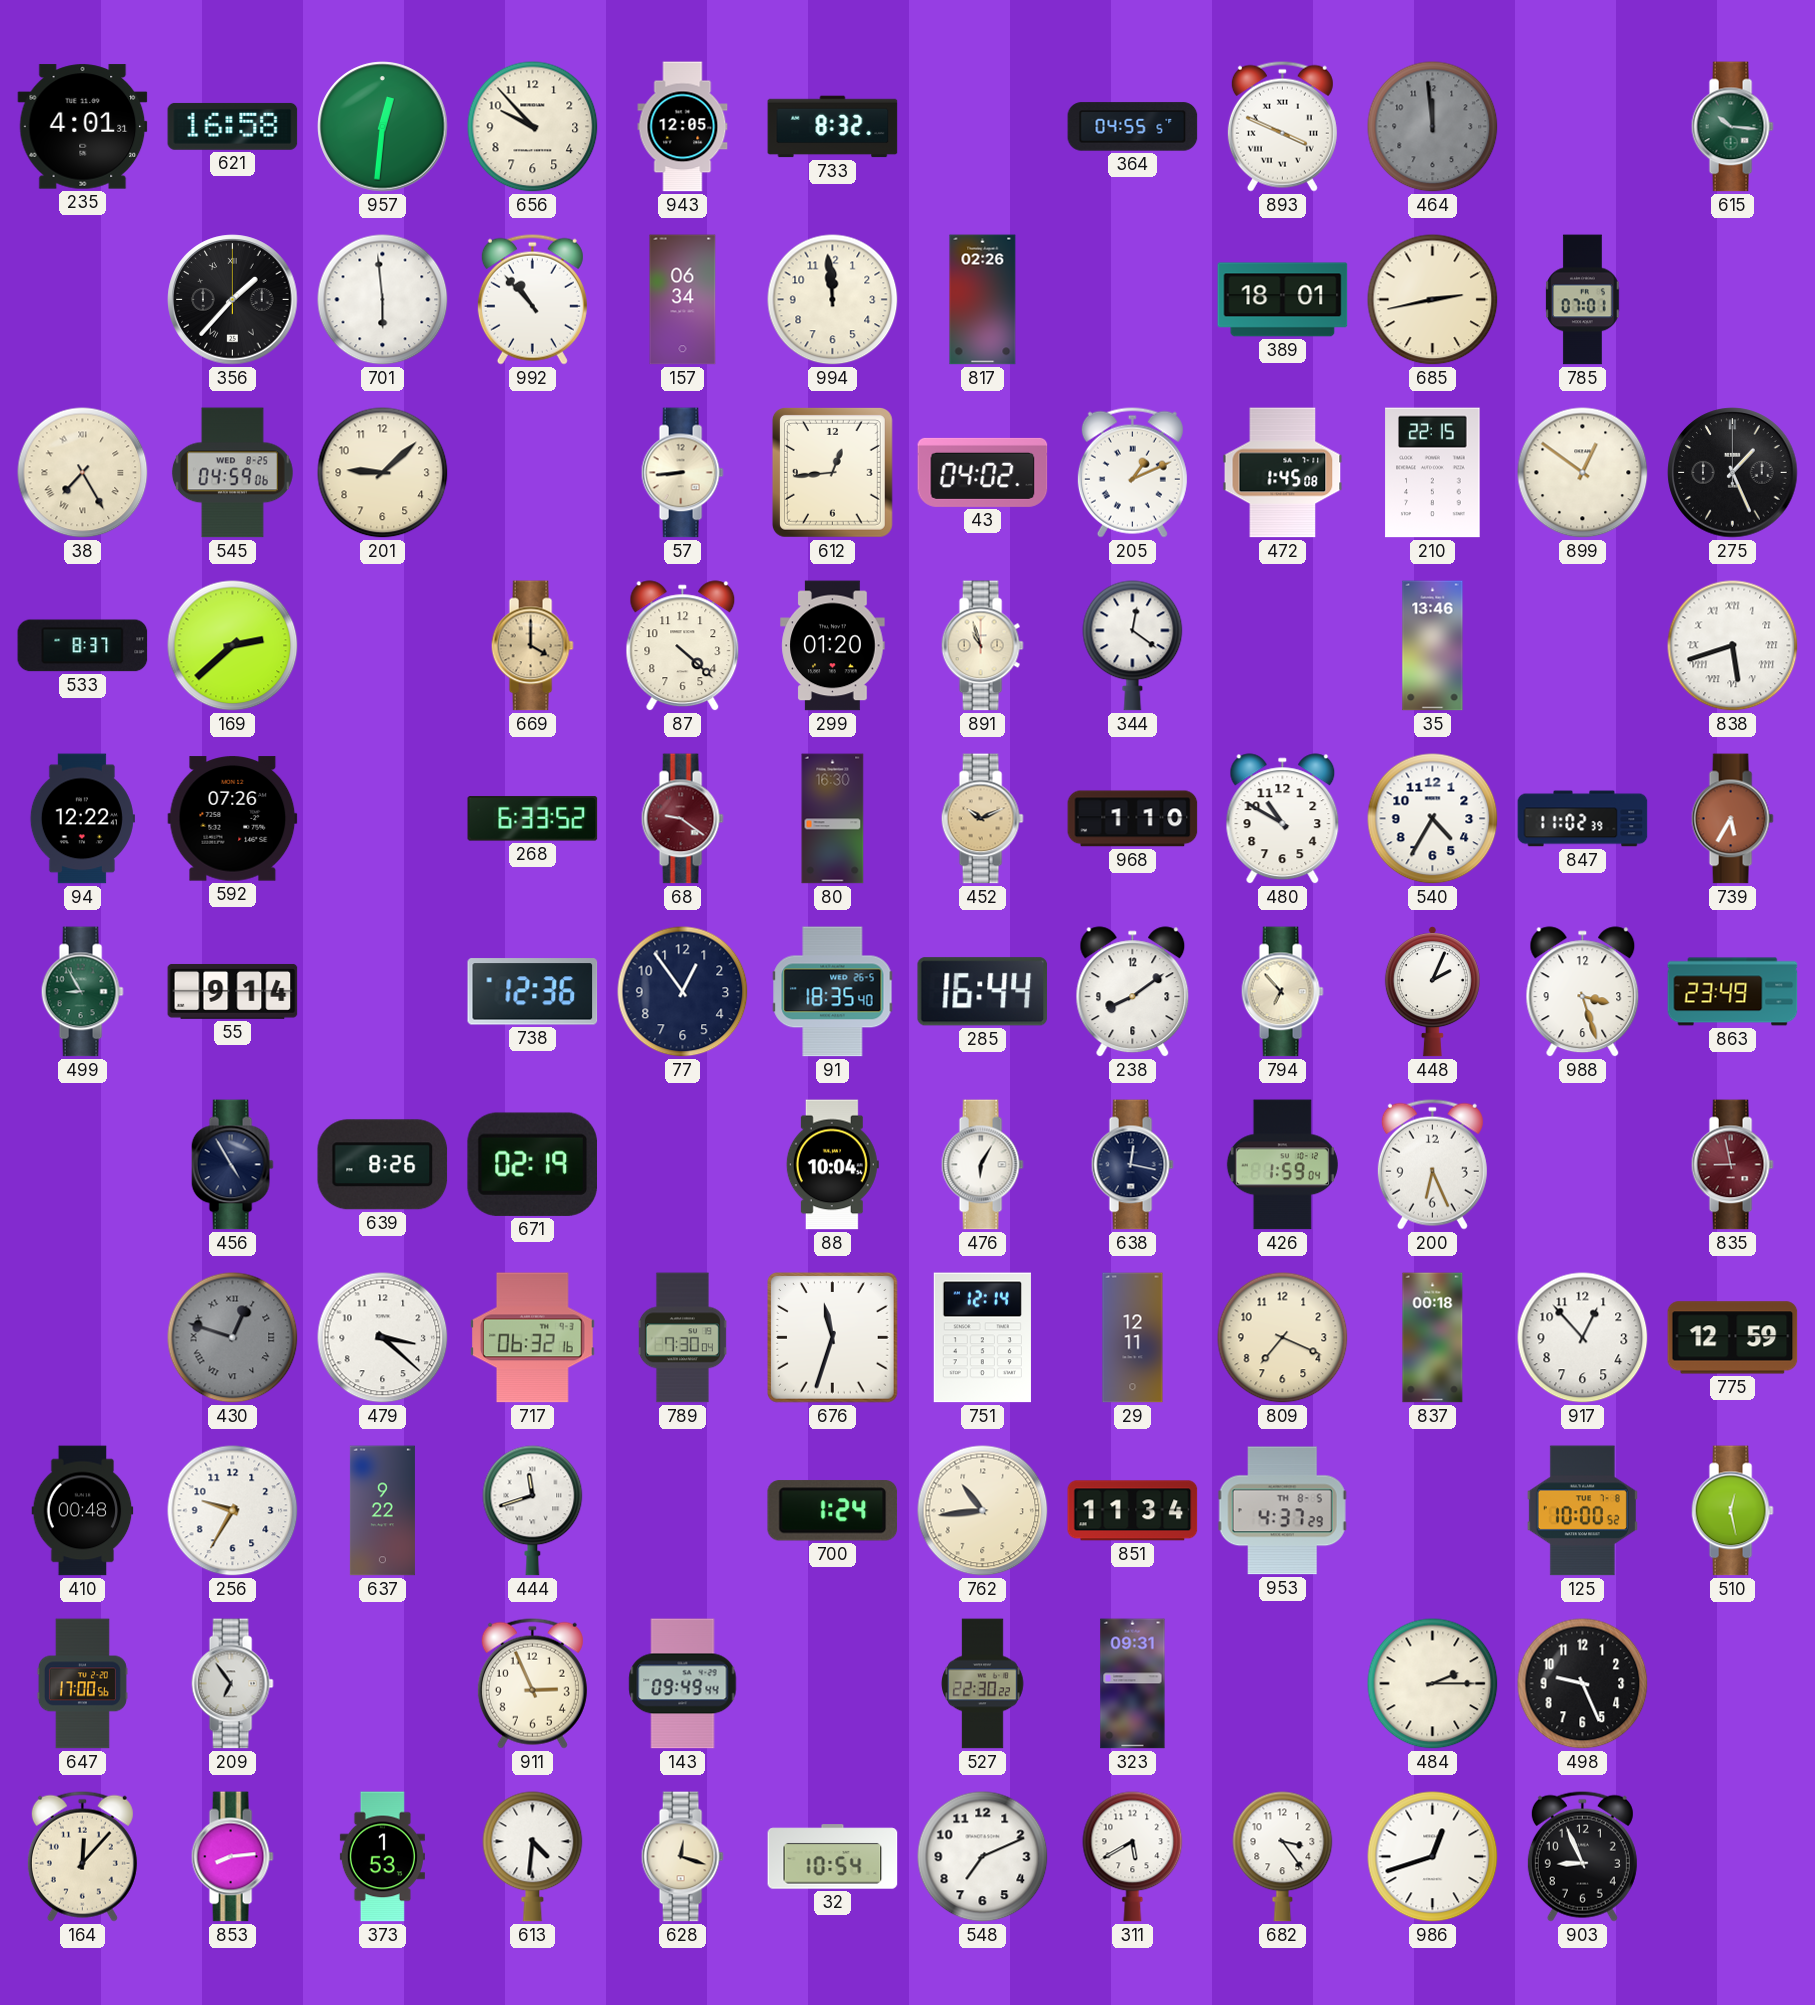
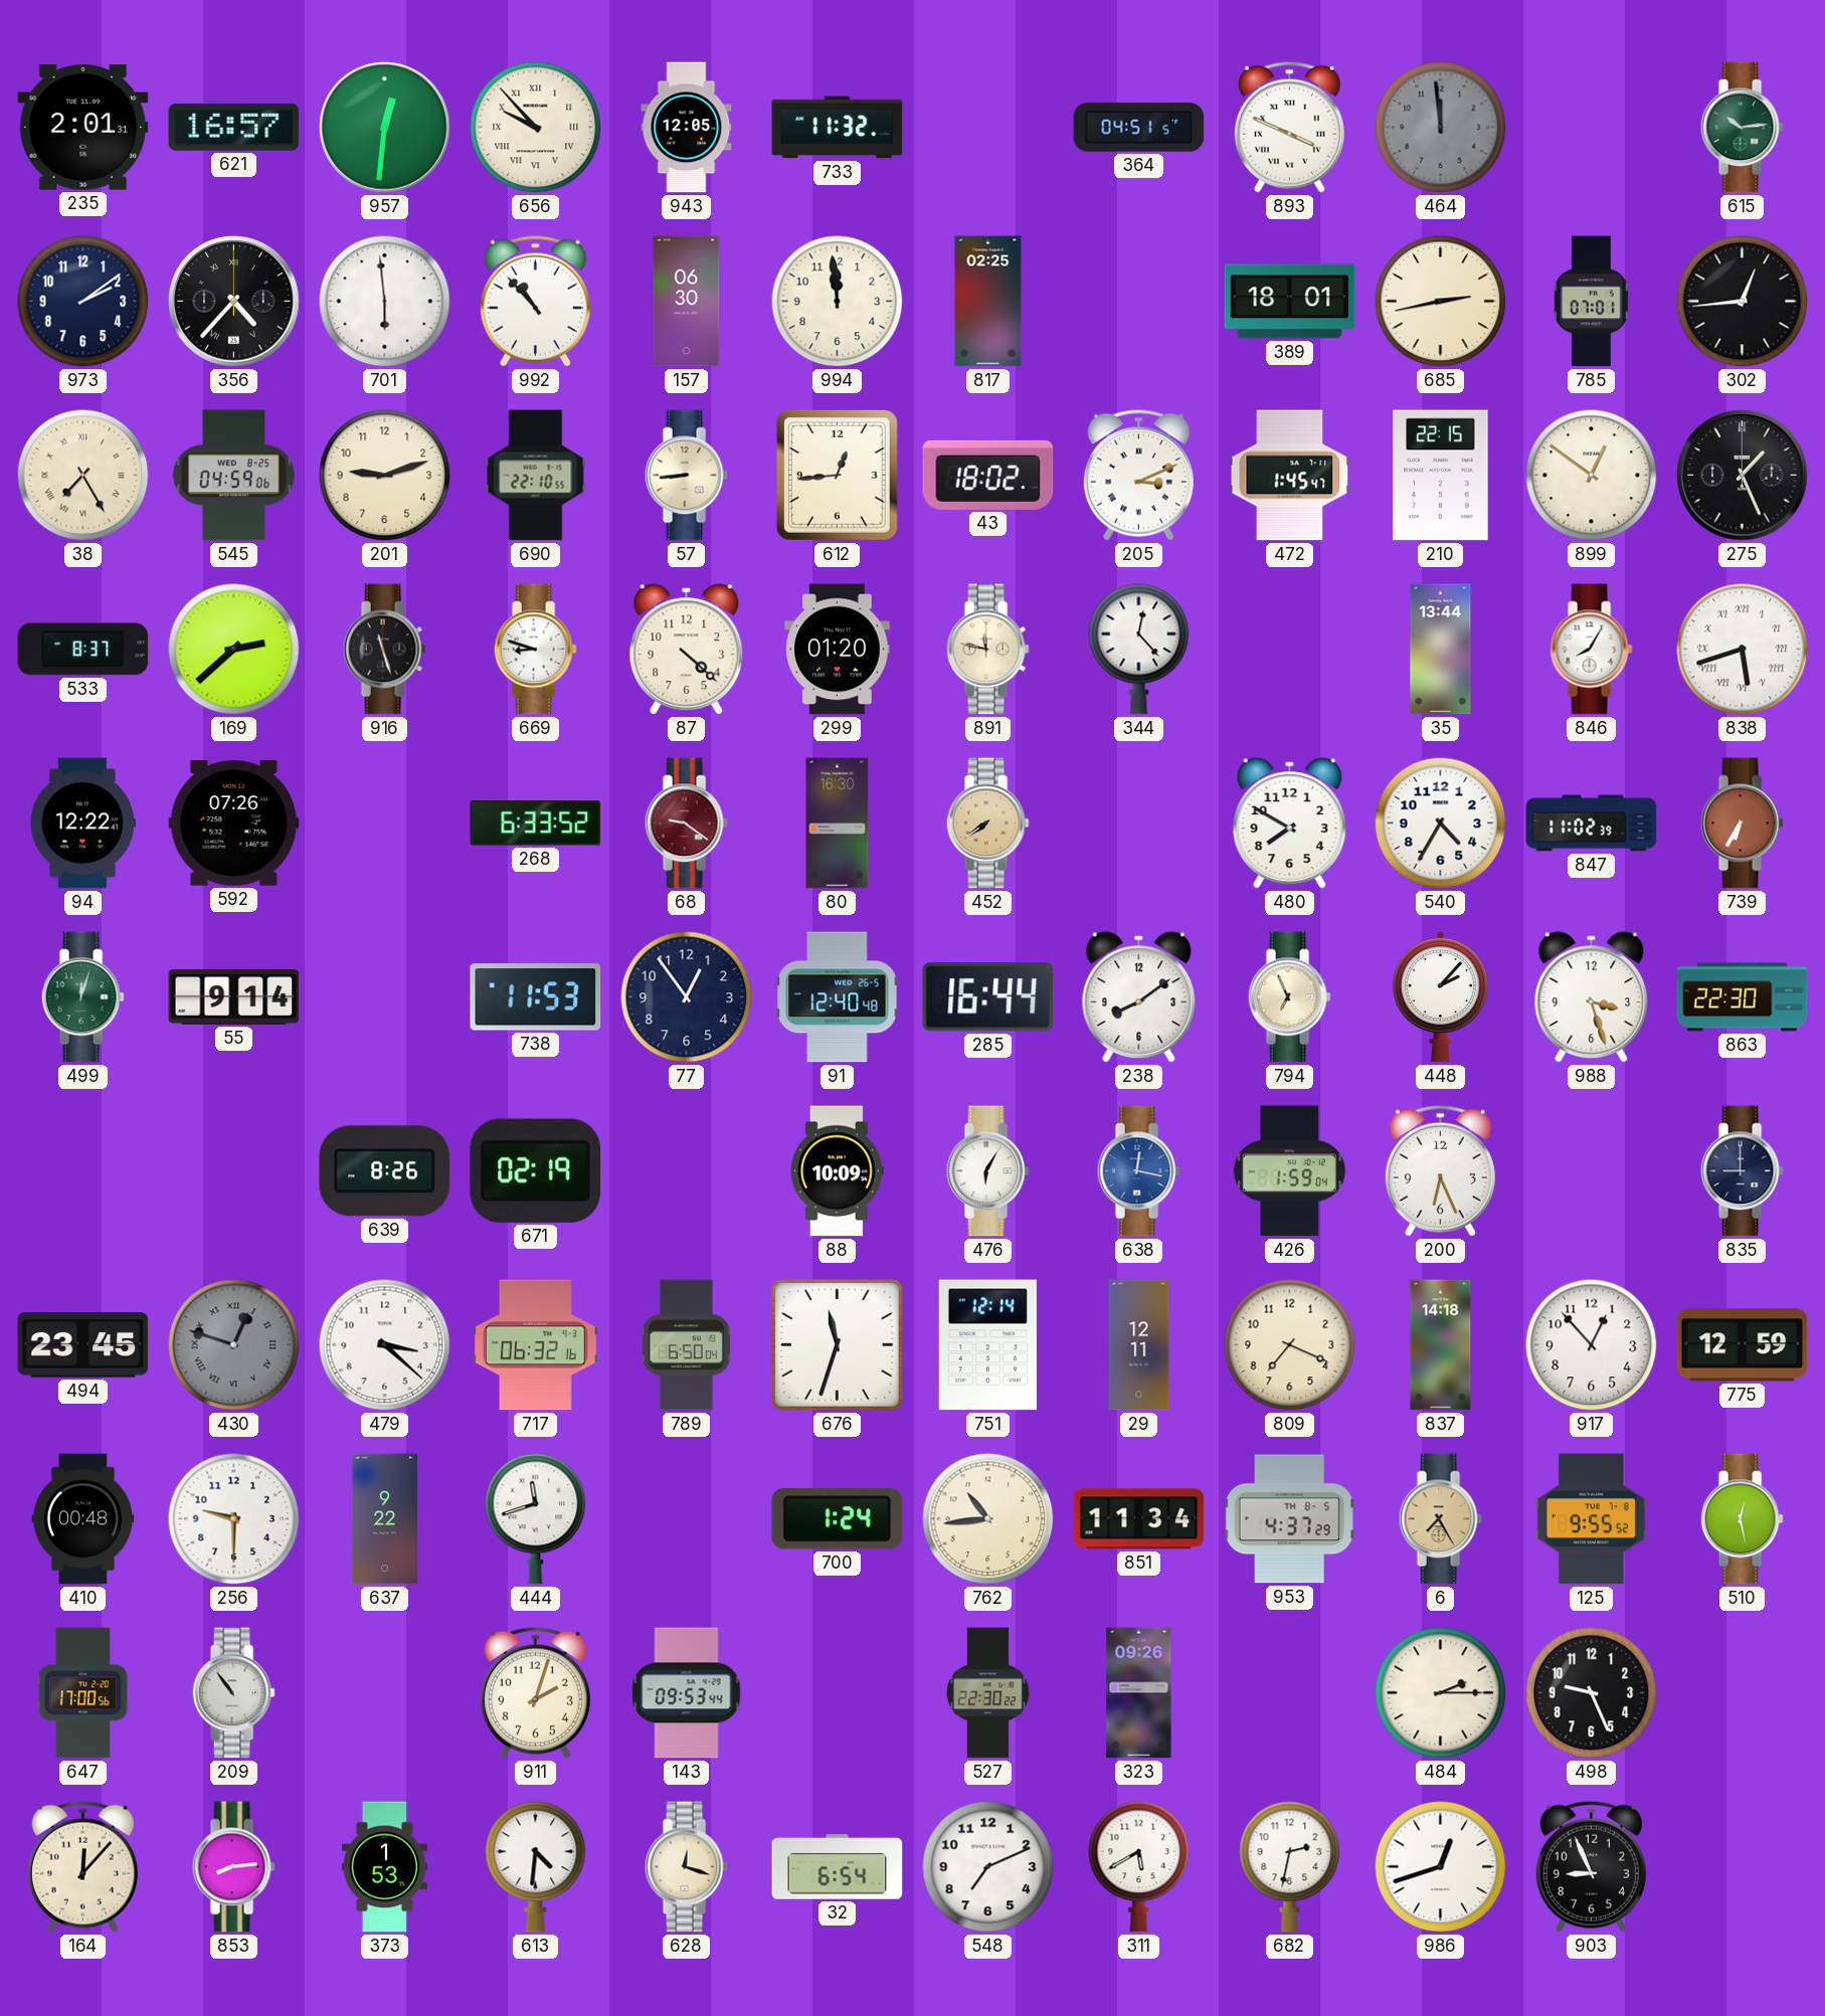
235: 4:01 -> 2:01 (83, 128)
621: 16:58 -> 16:57 (234, 127)
656 numerals: Arabic -> Roman (536, 128)
733: 8:32 -> 11:32 (838, 128)
364: 04:55 -> 04:51 (1139, 128)
615: 10:16 -> 10:14 (1742, 128)
973: none -> 2:09 (83, 302)
356: 1:37 -> 4:37 (234, 302)
157: 06:34 -> 06:30 (687, 302)
817: 02:26 -> 02:25 (988, 302)
302: none -> 12:44 (1743, 302)
201: 9:08 -> 9:12 (385, 476)
690: none -> 22:10 (536, 476)
43: 04:02 -> 18:02 (988, 475)
205: 1:11 -> 3:11 (1138, 475)
472: 1:45:08 -> 1:45:47 (1290, 476)
916: none -> 11:27 (384, 650)
669: 4:00 -> 8:48 (535, 650)
669 dial: champagne -> white (535, 650)
891: 10:57 -> 11:47 (987, 650)
344: 12:21 -> 12:23 (1139, 650)
35: 13:46 -> 13:44 (1441, 650)
846: none -> 8:05 (1591, 650)
452: 10:11 -> 7:39 (987, 823)
968: 1:10 -> none (1133, 819)
480: 10:50 -> 7:50 (1290, 823)
739: 5:35 -> 6:35 (1742, 823)
499: 8:55 -> 12:03 (82, 997)
738: 12:36 -> 11:53 (536, 997)
91: 18:35 -> 12:40 (838, 997)
794: 6:53 -> 6:56 (1289, 997)
448: 2:04 -> 2:07 (1440, 997)
863: 23:49 -> 22:30 (1743, 997)
456: 4:55 -> none (232, 1165)
88: 10:04 -> 10:09 (837, 1171)
638 dial: navy -> blue (1138, 1171)
835: 8:58 -> 9:00 (1742, 1171)
835 dial: burgundy -> navy (1742, 1171)
494: none -> 23:45 (83, 1345)
789: 7:30 -> 6:50 (686, 1345)
837: 00:18 -> 14:18 (1441, 1345)
256: 9:35 -> 9:30 (234, 1519)
6: none -> 7:25 (1440, 1519)
125: 10:00 -> 9:55 (1591, 1519)
209: 6:54 -> 10:54 (233, 1693)
911: 2:56 -> 2:03 (535, 1692)
143: 09:49 -> 09:53 (687, 1693)
323: 09:31 -> 09:26 (1139, 1693)
32: 10:54 -> 6:54 (838, 1867)
682: 3:24 -> 2:32 (1290, 1867)
